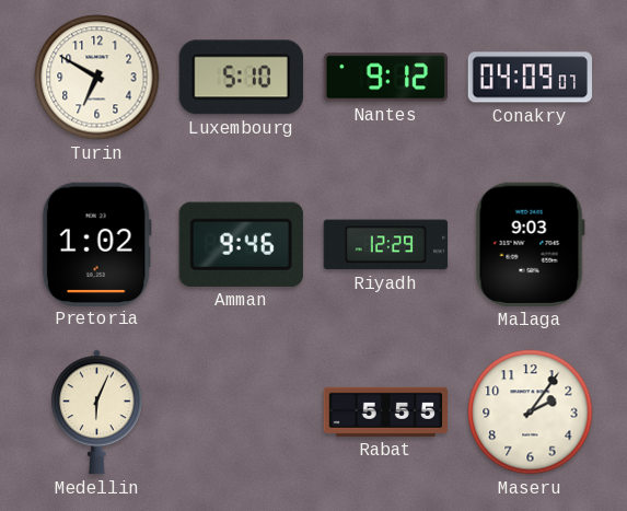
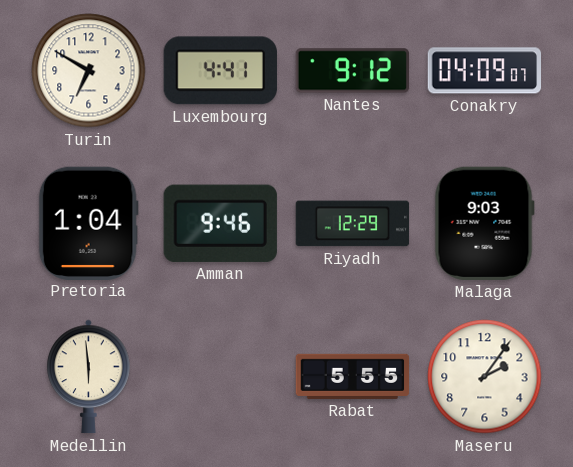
Luxembourg: 5:10 -> 4:41 (220, 71)
Pretoria: 1:02 -> 1:04 (88, 223)
Medellin: 6:04 -> 5:59 (89, 377)
